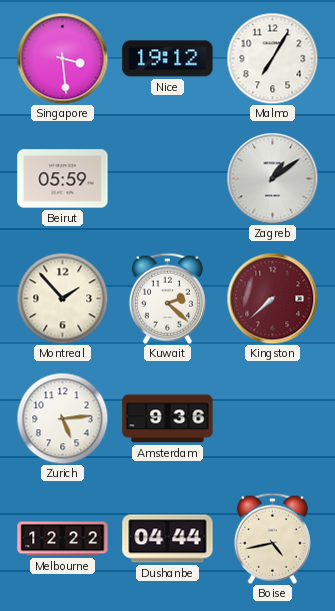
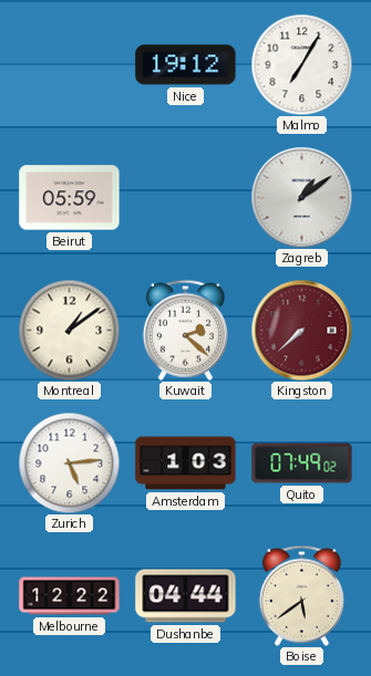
Singapore: 3:29 -> none (62, 58)
Montreal: 1:53 -> 1:09 (69, 330)
Amsterdam: 9:36 -> 1:03 (186, 464)
Quito: none -> 07:49 (302, 464)
Boise: 4:43 -> 5:39 (301, 595)
